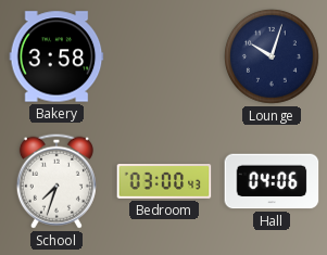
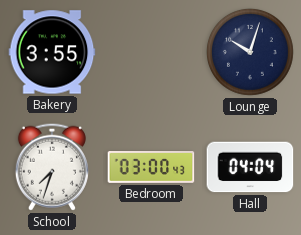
Bakery: 3:58 -> 3:55 (52, 52)
Hall: 04:06 -> 04:04 (250, 167)
